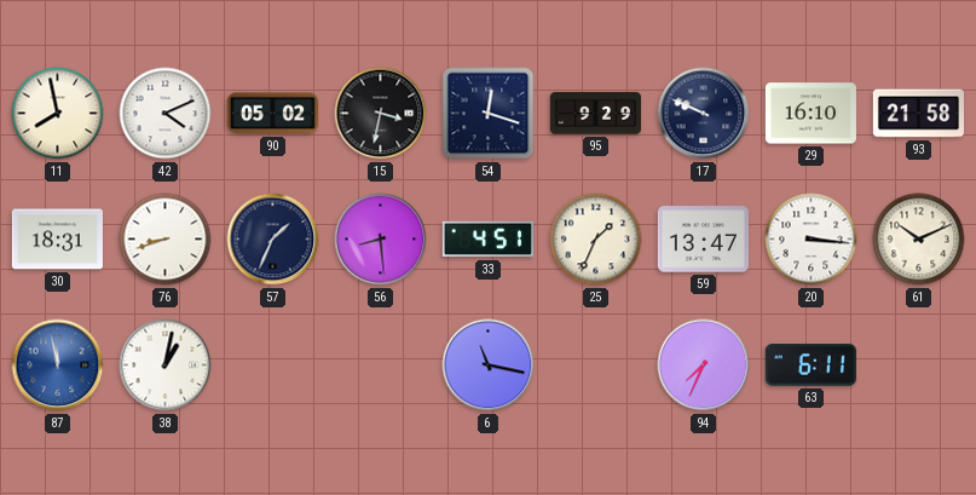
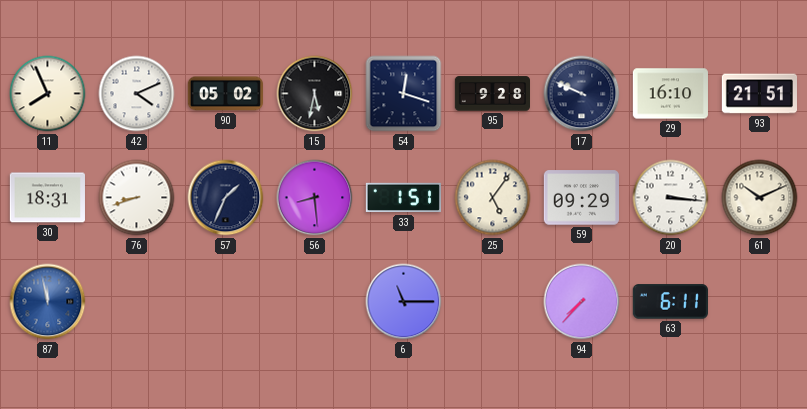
11: 7:58 -> 7:56 (48, 94)
15: 3:32 -> 5:32 (315, 94)
95: 9:29 -> 9:28 (492, 94)
93: 21:58 -> 21:51 (759, 94)
33: 4:51 -> 1:51 (403, 198)
25: 1:34 -> 5:06 (493, 198)
59: 13:47 -> 09:29 (581, 198)
38: 1:02 -> none (166, 366)
6: 11:17 -> 11:15 (404, 302)
94: 7:34 -> 7:37 (582, 302)
